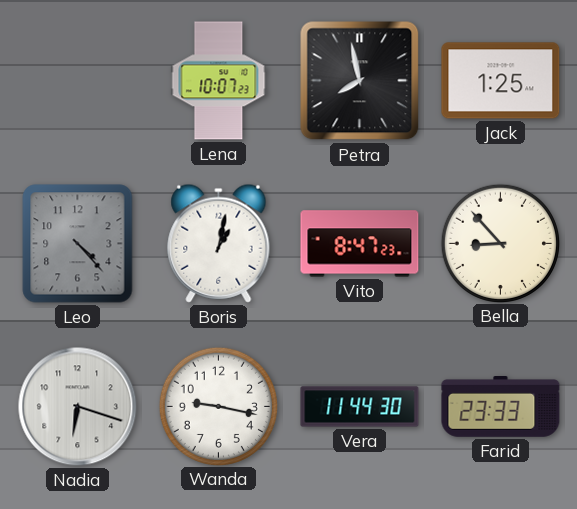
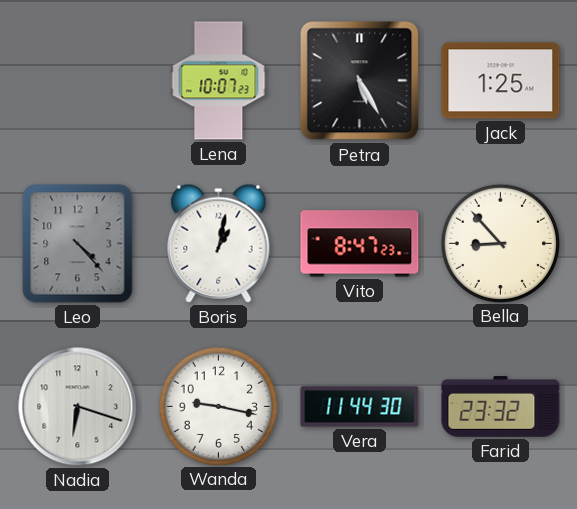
Petra: 7:58 -> 5:25 (360, 81)
Farid: 23:33 -> 23:32 (501, 407)
